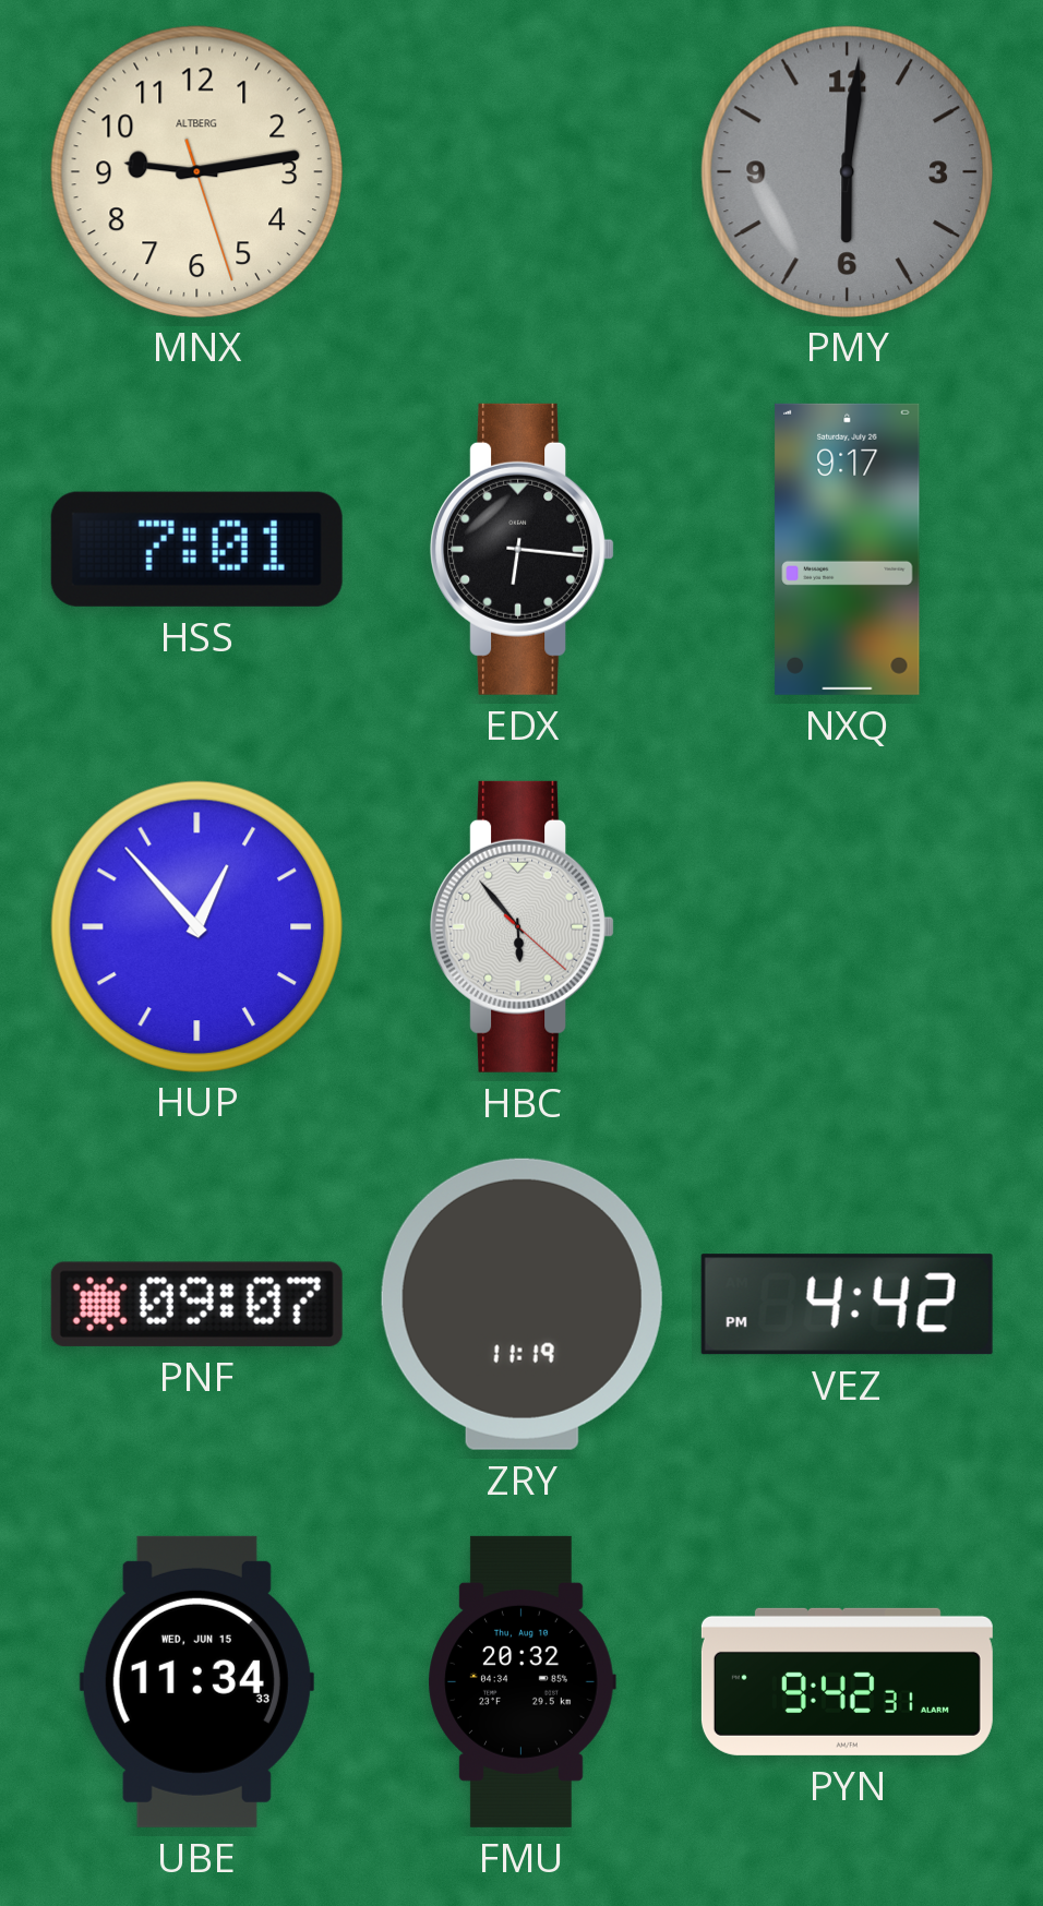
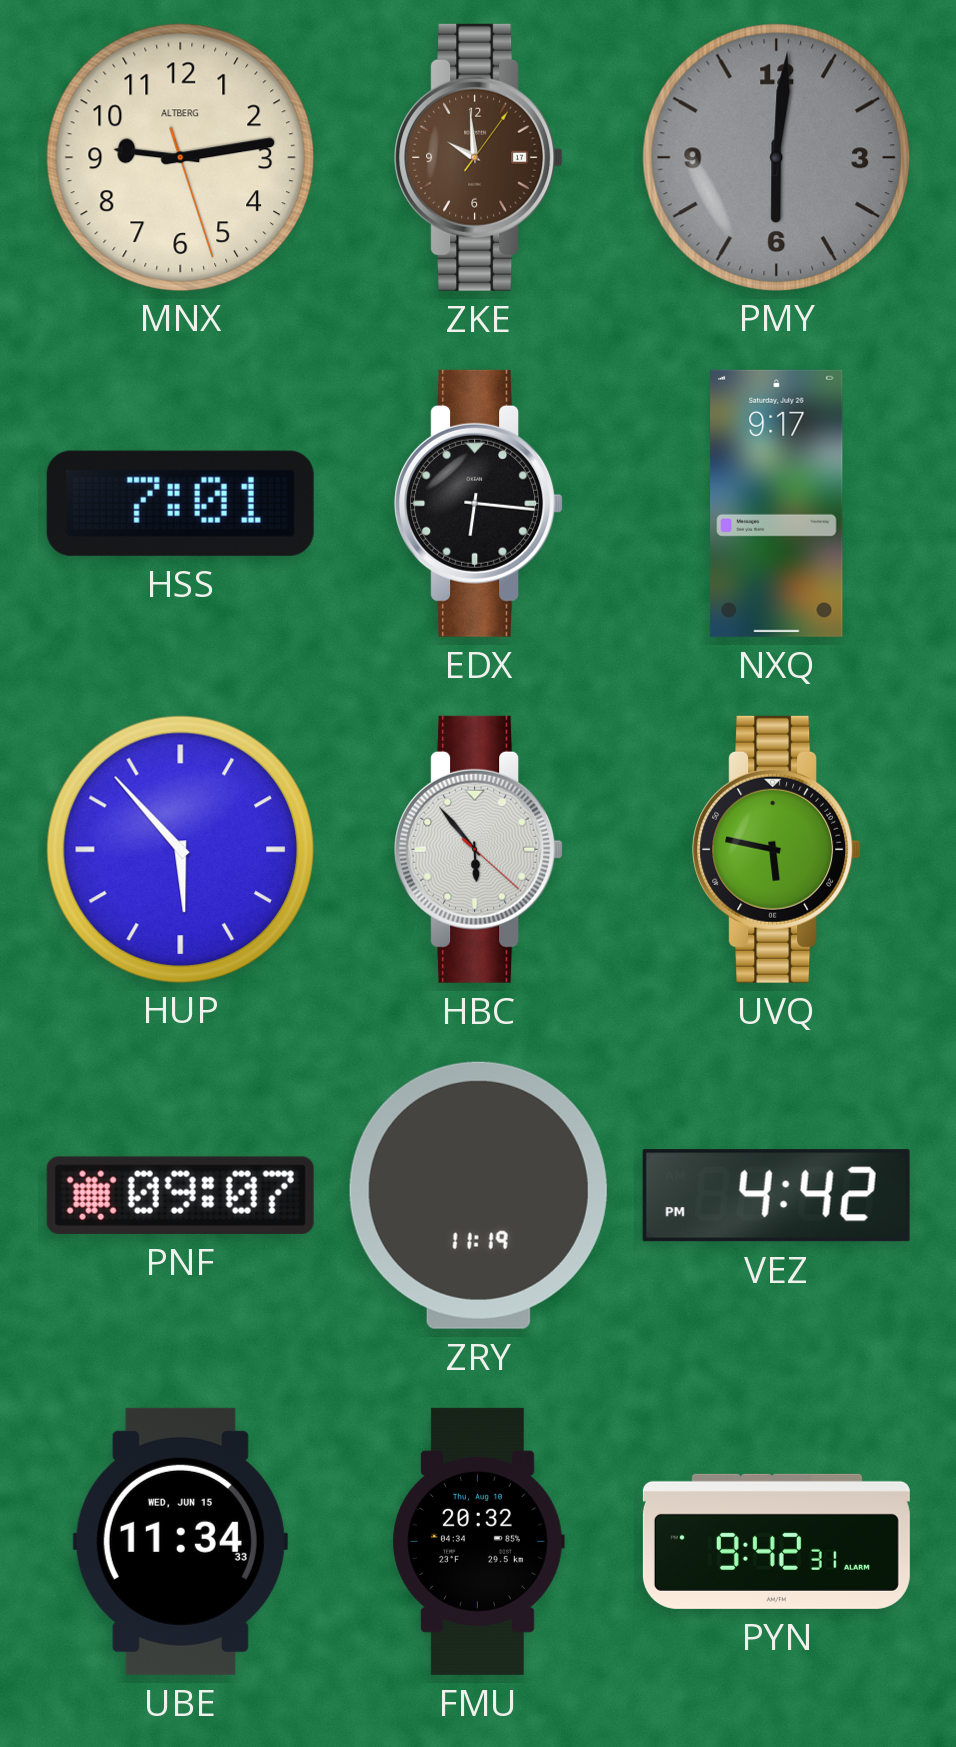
ZKE: none -> 9:59 (479, 157)
HUP: 12:53 -> 5:53 (180, 849)
UVQ: none -> 5:47 (777, 849)
